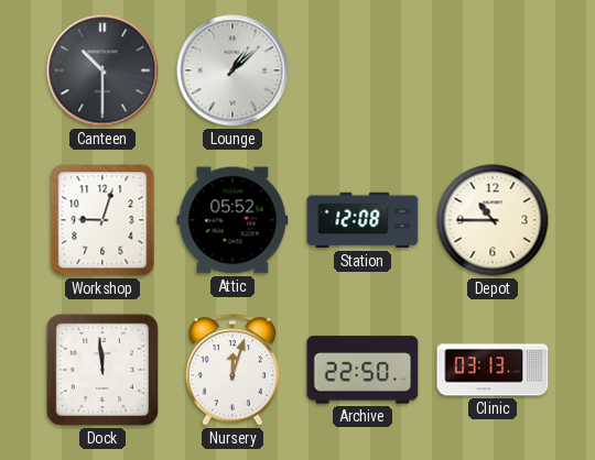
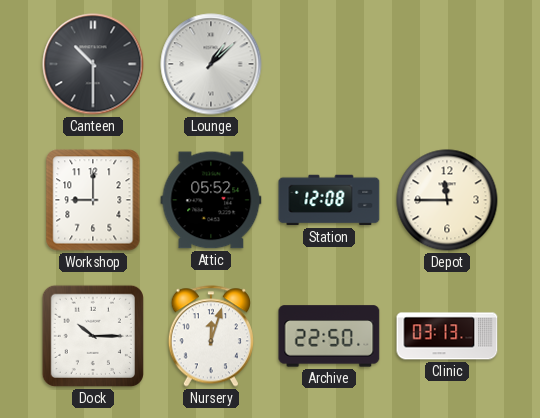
Workshop: 9:03 -> 9:00 (93, 200)
Depot: 10:45 -> 11:45 (447, 200)
Dock: 11:59 -> 10:15 (93, 336)
